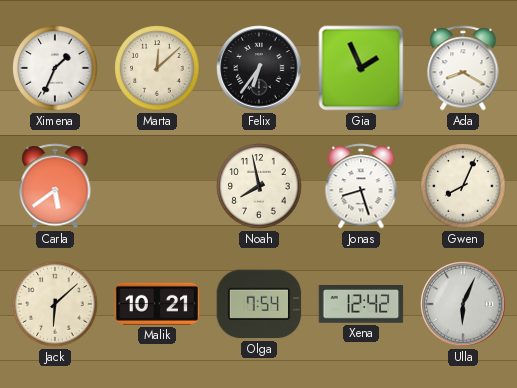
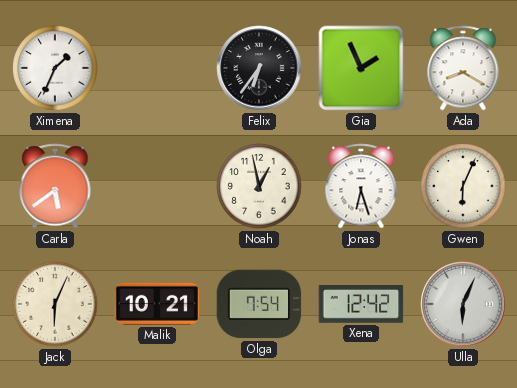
Marta: 12:08 -> none (157, 68)
Noah: 7:58 -> 12:58 (259, 186)
Jonas: 8:27 -> 6:27 (361, 186)
Gwen: 8:04 -> 6:04 (463, 186)
Jack: 6:08 -> 6:04 (55, 304)
